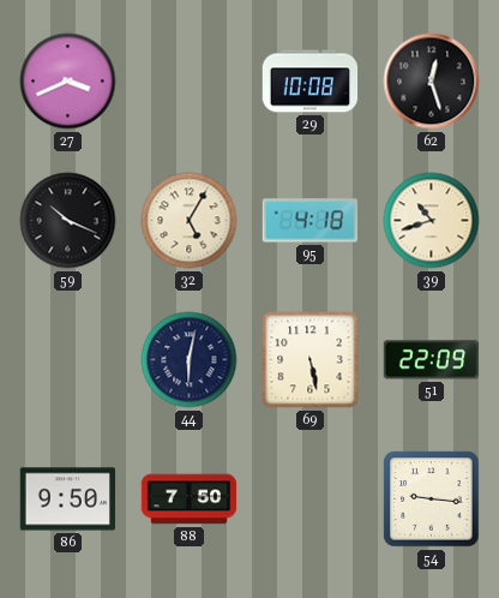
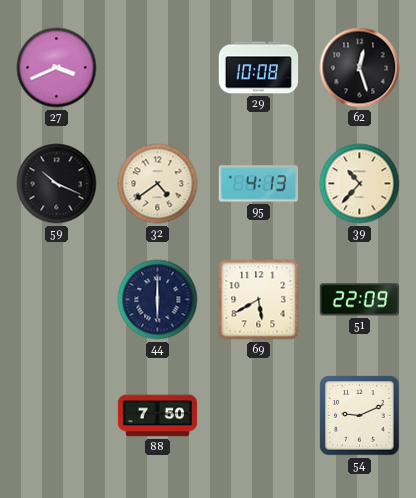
32: 5:05 -> 4:39 (158, 184)
95: 4:18 -> 4:13 (259, 184)
39: 10:42 -> 10:37 (360, 184)
44: 6:02 -> 6:00 (158, 300)
69: 5:28 -> 5:40 (259, 300)
86: 9:50 -> none (68, 500)
54: 9:16 -> 9:11 (360, 416)
